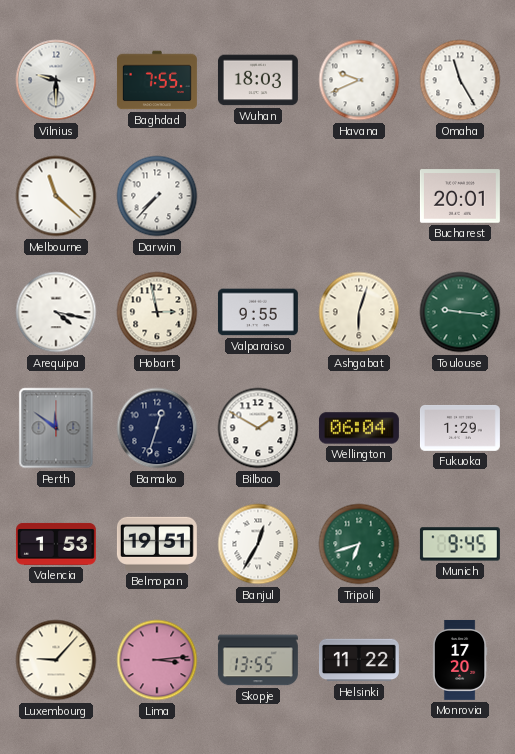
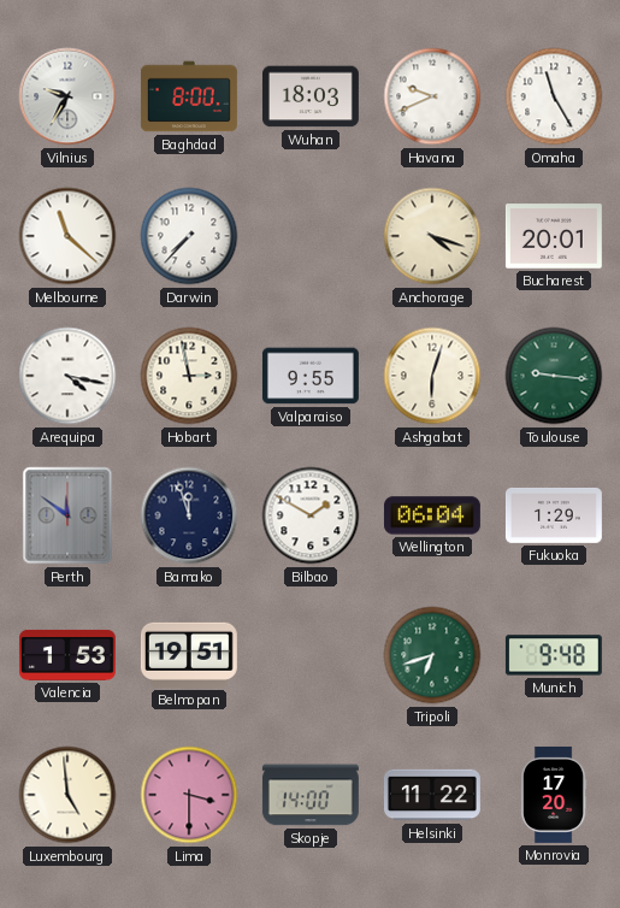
Vilnius: 9:30 -> 9:35 (67, 96)
Baghdad: 7:55 -> 8:00 (189, 96)
Anchorage: none -> 4:18 (432, 236)
Bamako: 12:33 -> 11:57 (189, 515)
Banjul: 12:35 -> none (258, 544)
Munich: 9:45 -> 9:48 (554, 655)
Luxembourg: 9:07 -> 4:59 (67, 795)
Lima: 3:14 -> 3:30 (189, 795)
Skopje: 13:55 -> 14:00 (311, 795)
